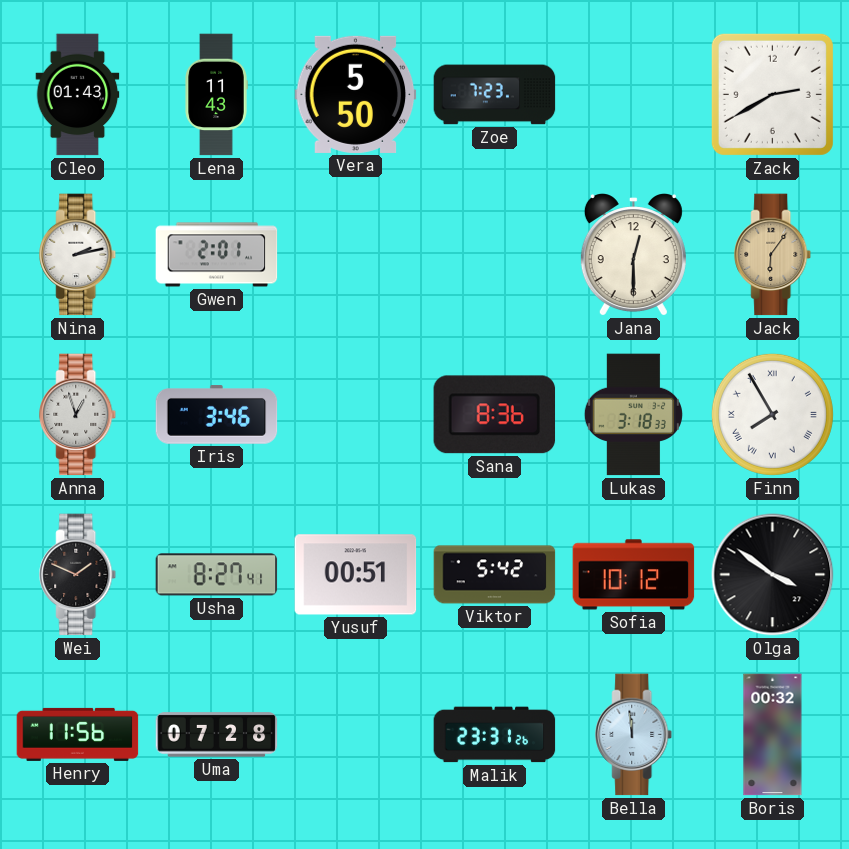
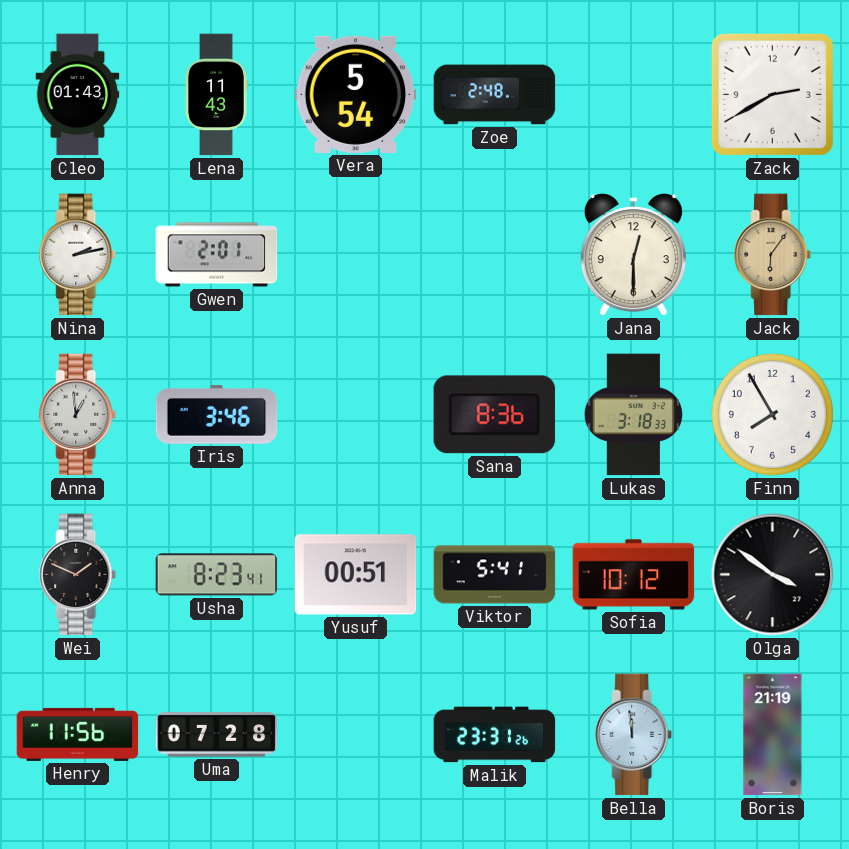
Vera: 5:50 -> 5:54 (356, 94)
Zoe: 7:23 -> 2:48 (495, 95)
Anna: 12:57 -> 12:59 (78, 415)
Finn numerals: Roman -> Arabic (772, 414)
Usha: 8:27 -> 8:23 (217, 575)
Viktor: 5:42 -> 5:41 (495, 575)
Boris: 00:32 -> 21:19 (773, 735)
